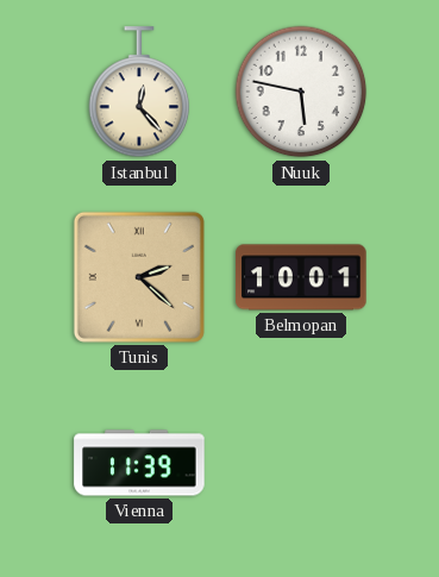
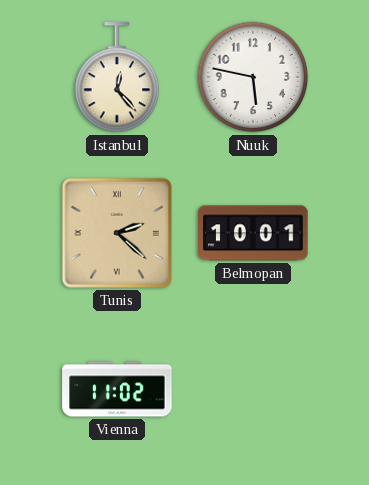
Vienna: 11:39 -> 11:02 (117, 389)
